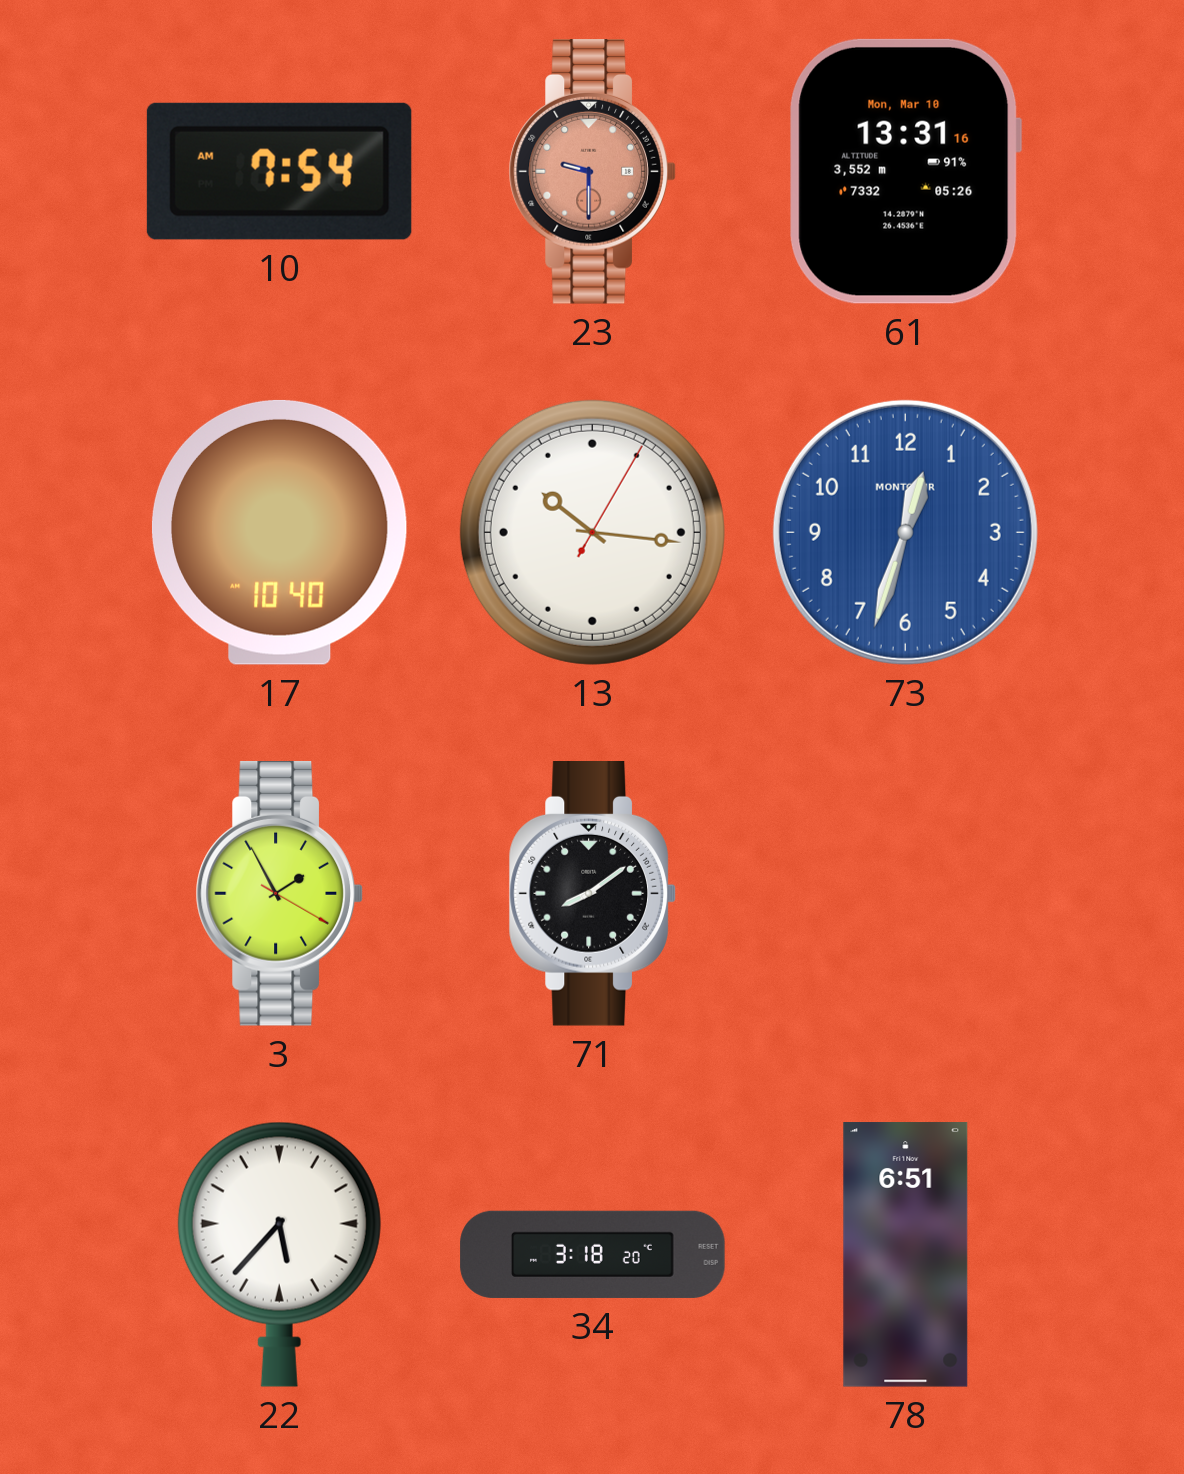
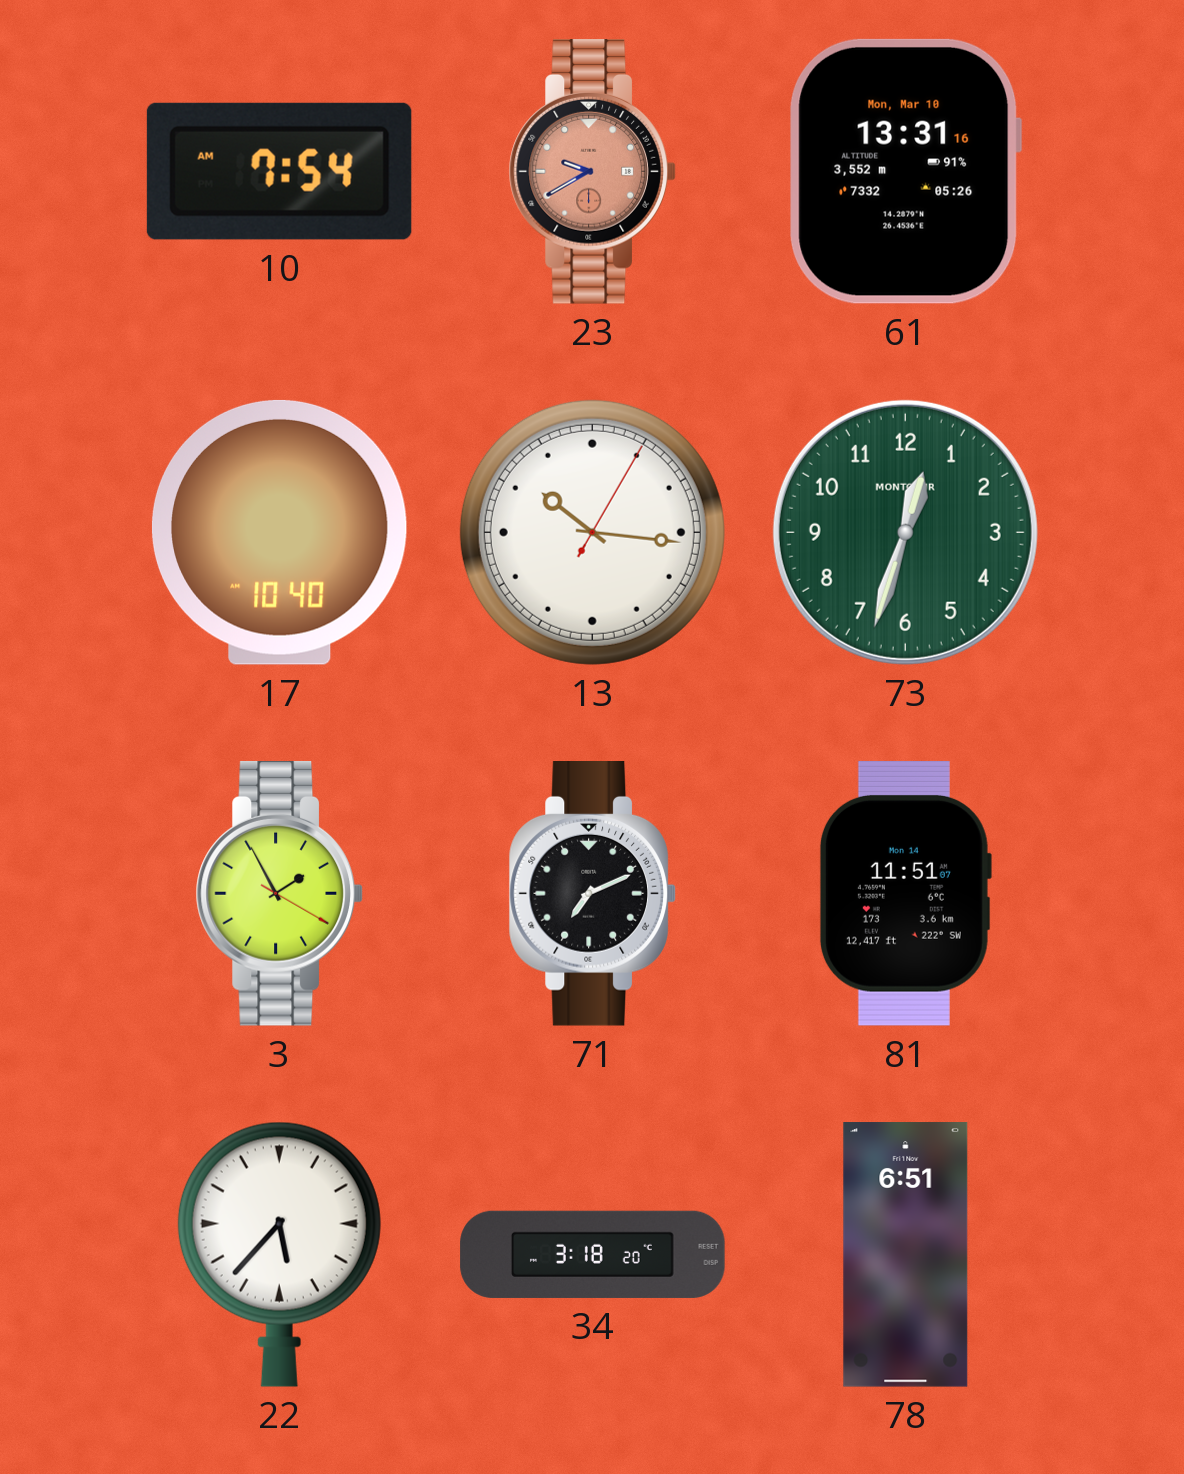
23: 9:30 -> 9:40 (592, 172)
73 dial: blue -> green (905, 532)
71: 8:09 -> 7:11 (592, 894)
81: none -> 11:51 (905, 893)
